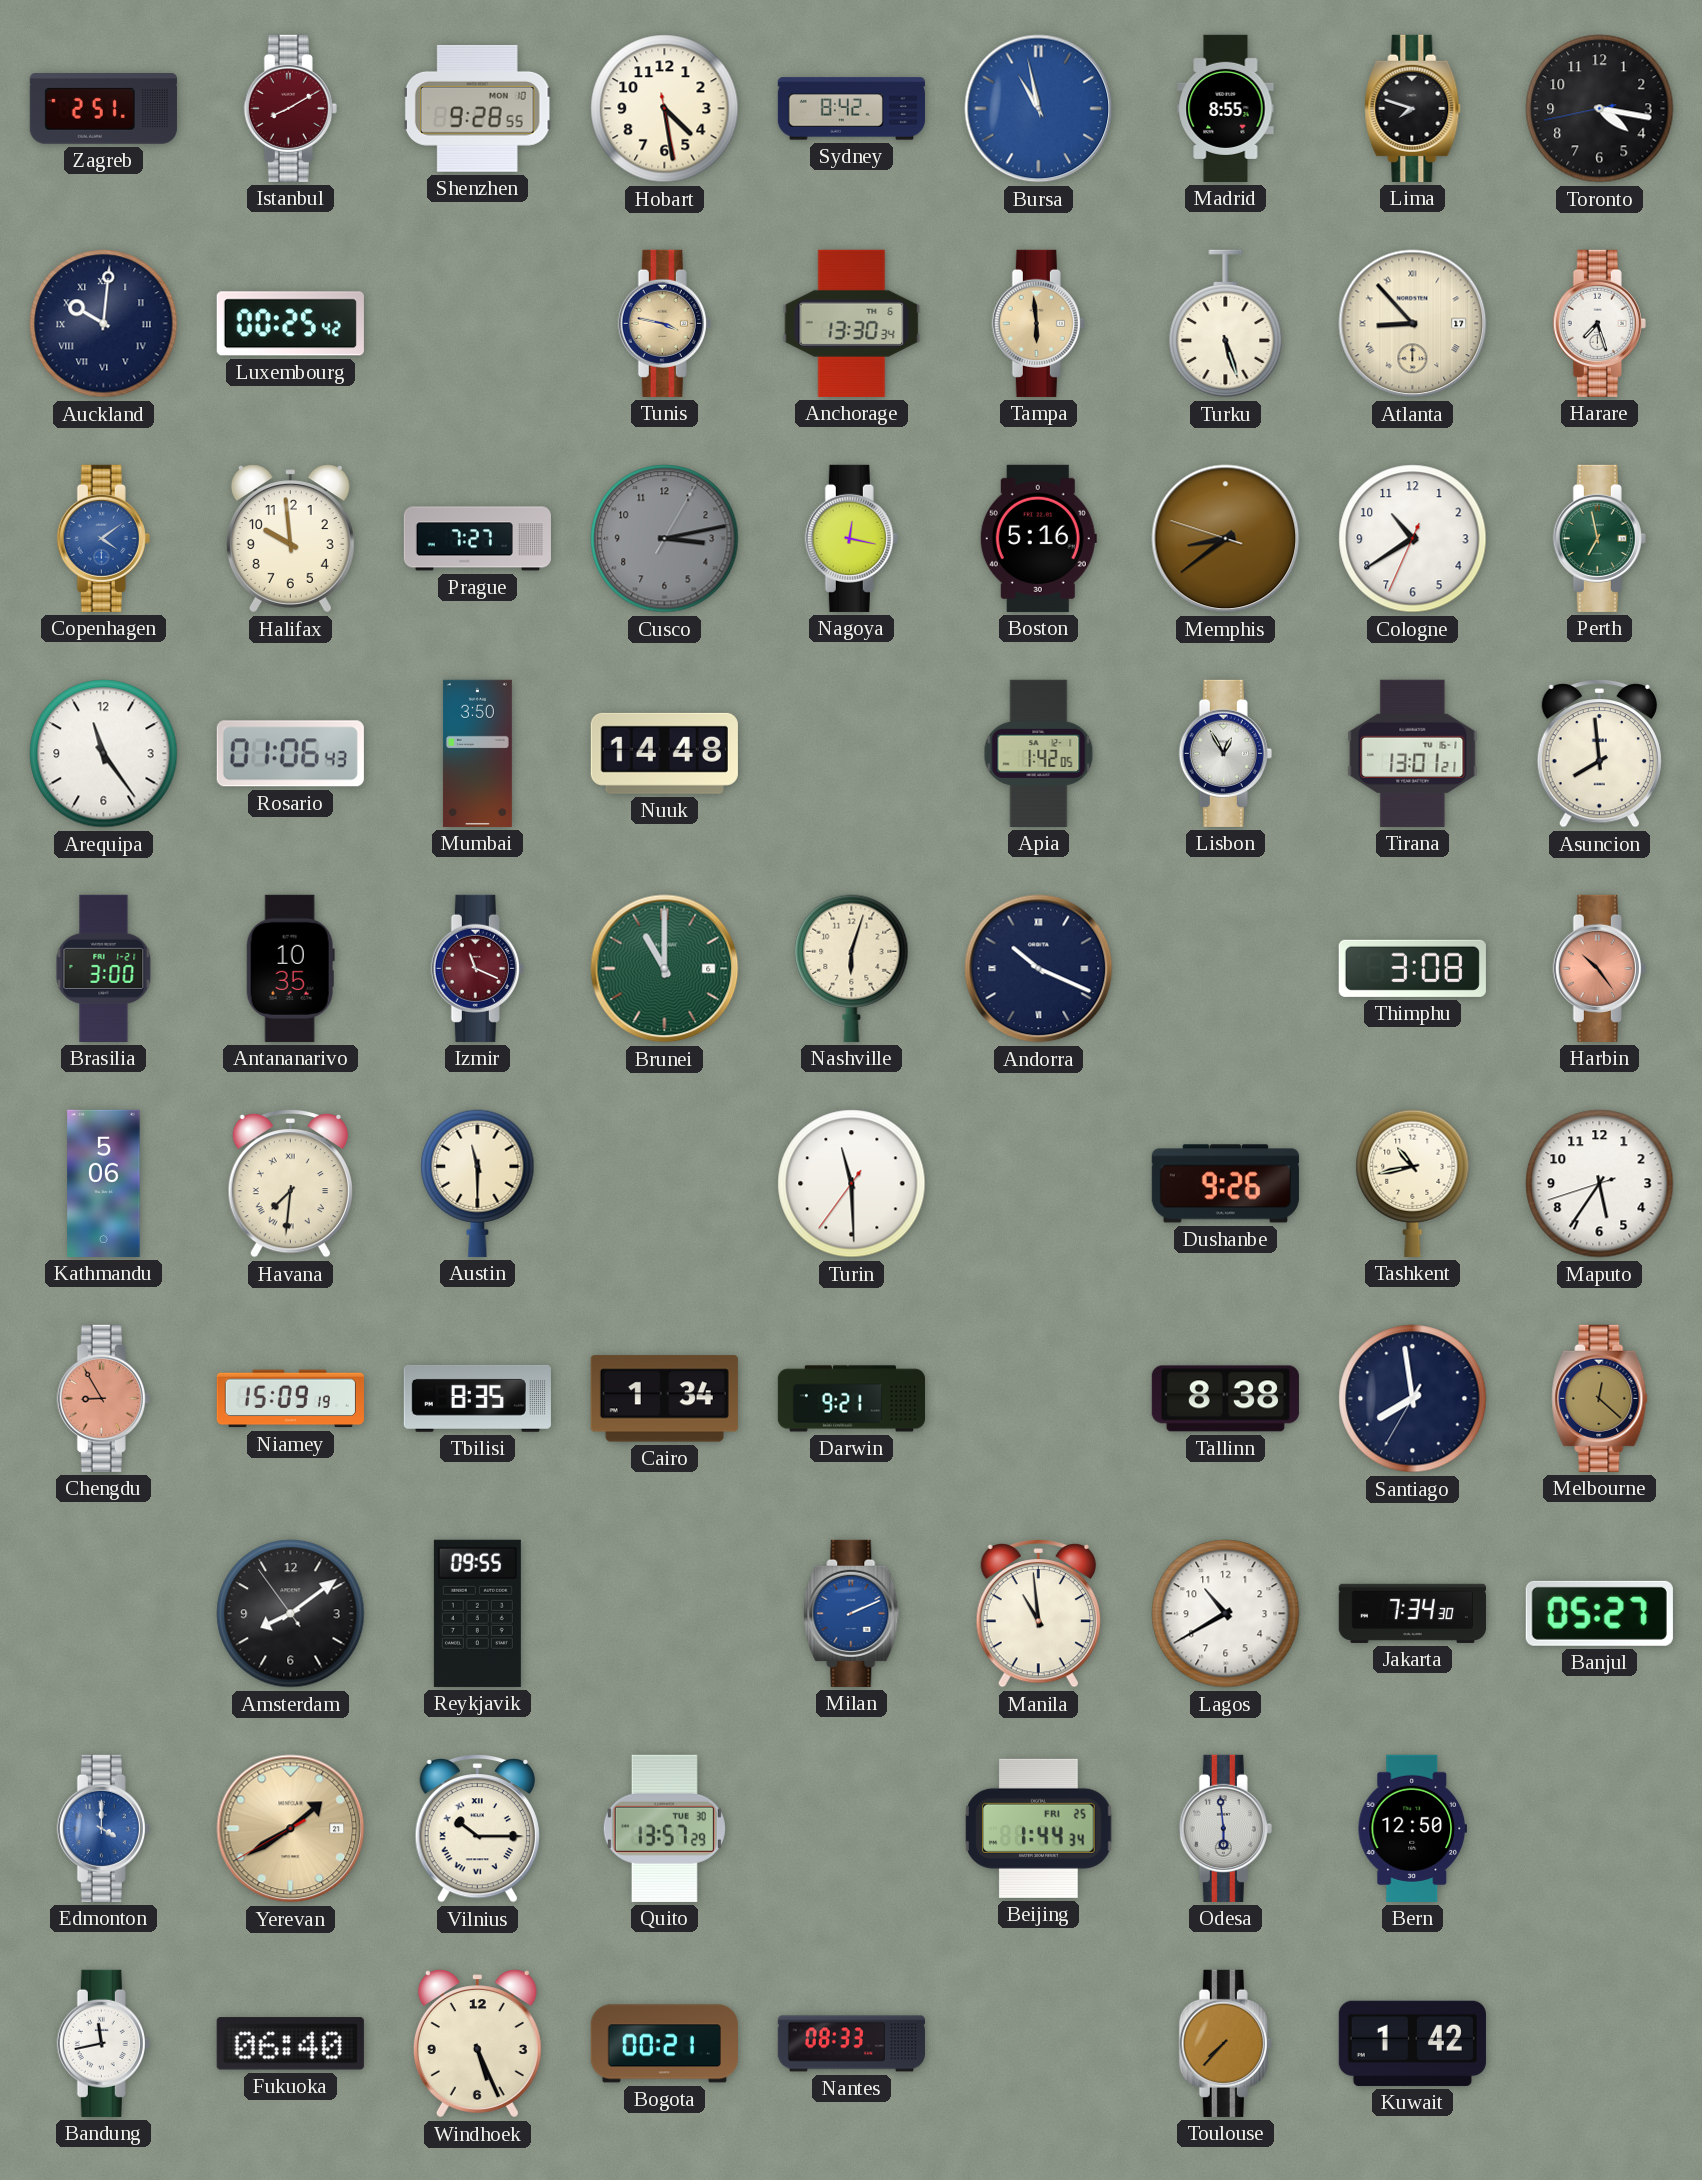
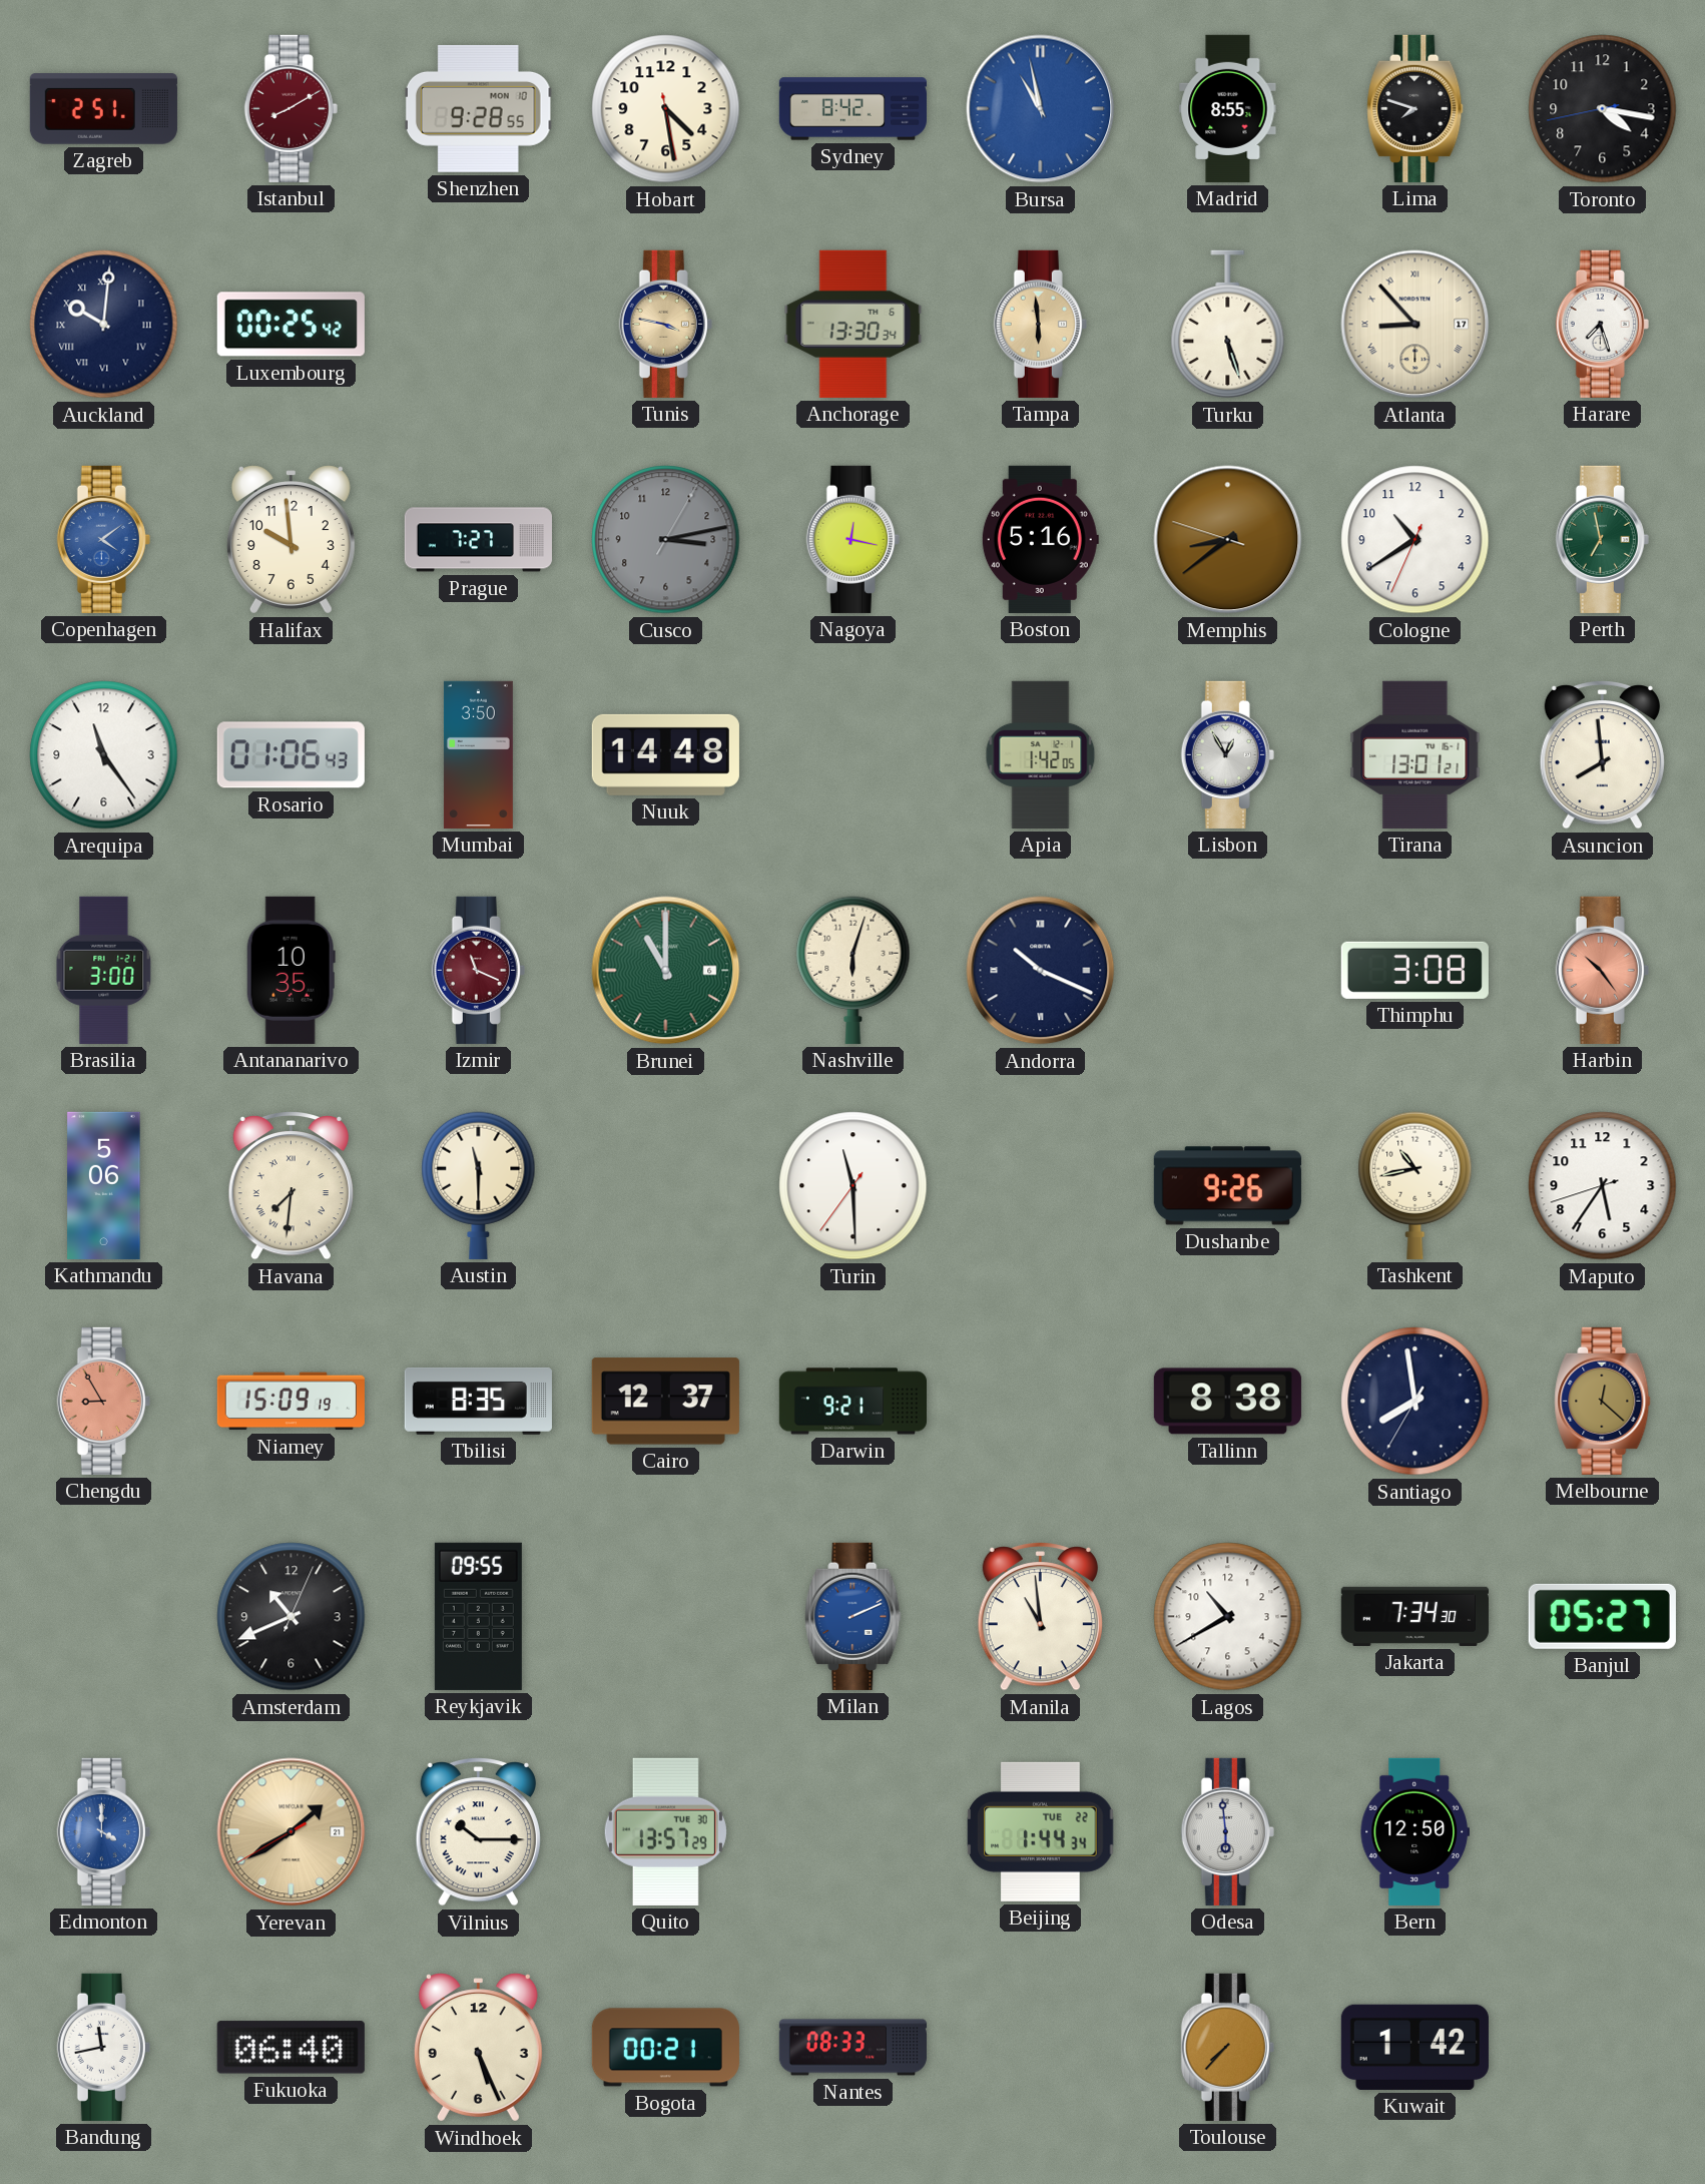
Cairo: 1:34 -> 12:37 (665, 1402)
Amsterdam: 8:08 -> 10:41 (292, 1617)
Beijing date: FRI 25 -> TUE 22 (1041, 1831)
